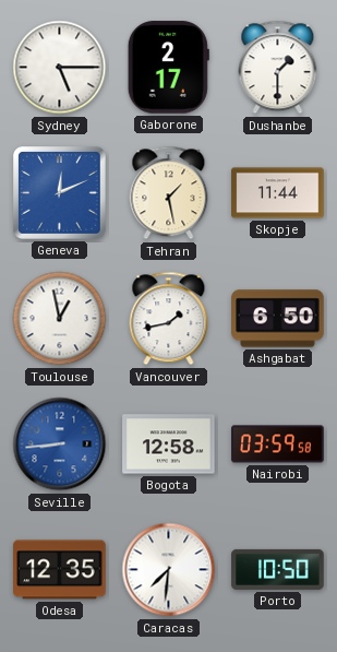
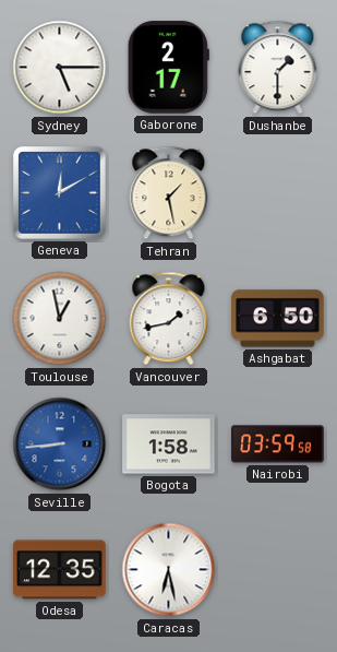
Geneva: 12:11 -> 12:10 (60, 193)
Skopje: 11:44 -> none (278, 193)
Bogota: 12:58 -> 1:58 (169, 444)
Caracas: 7:31 -> 6:28 (169, 570)
Porto: 10:50 -> none (278, 569)
